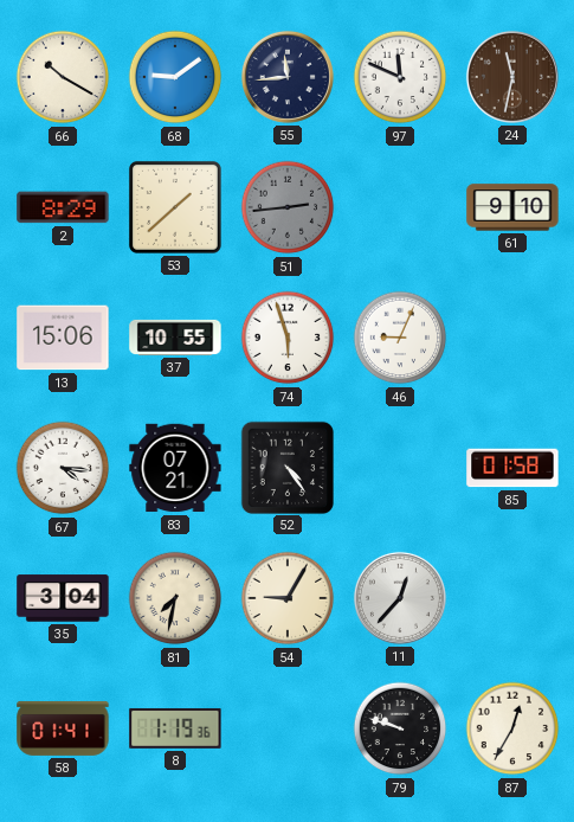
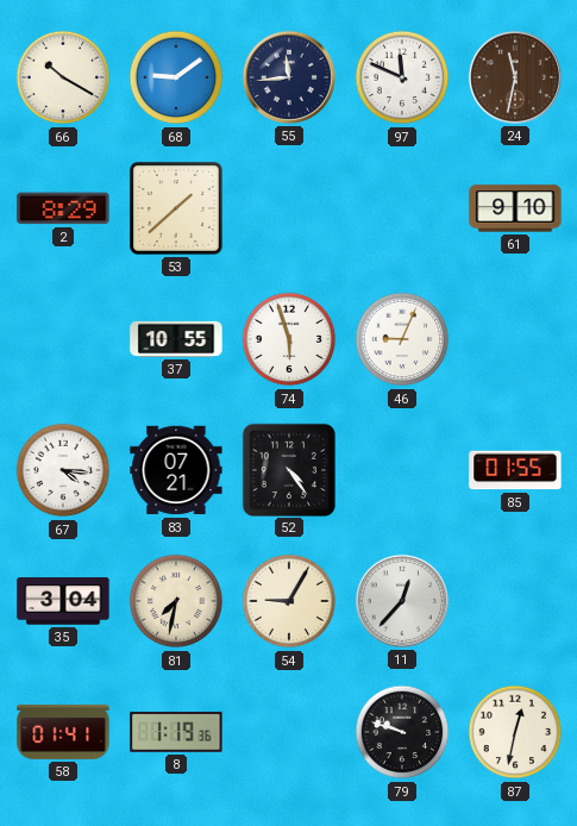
51: 2:44 -> none (288, 207)
13: 15:06 -> none (63, 338)
85: 01:58 -> 01:55 (515, 470)
87: 12:35 -> 12:32 (515, 732)
